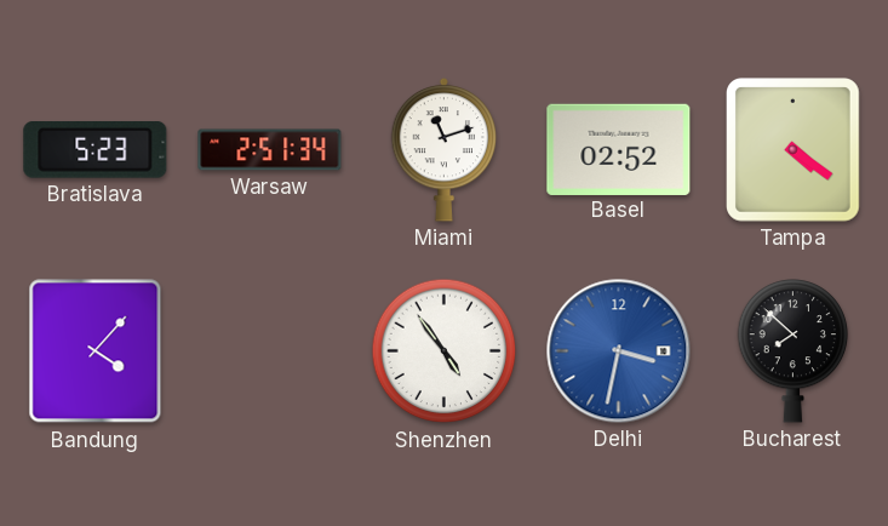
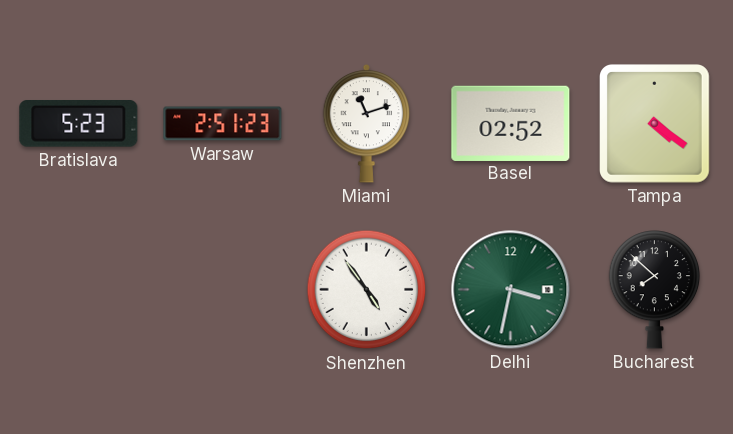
Warsaw: 2:51:34 -> 2:51:23 (223, 124)
Bandung: 4:07 -> none (96, 351)
Delhi dial: blue -> green (511, 290)
